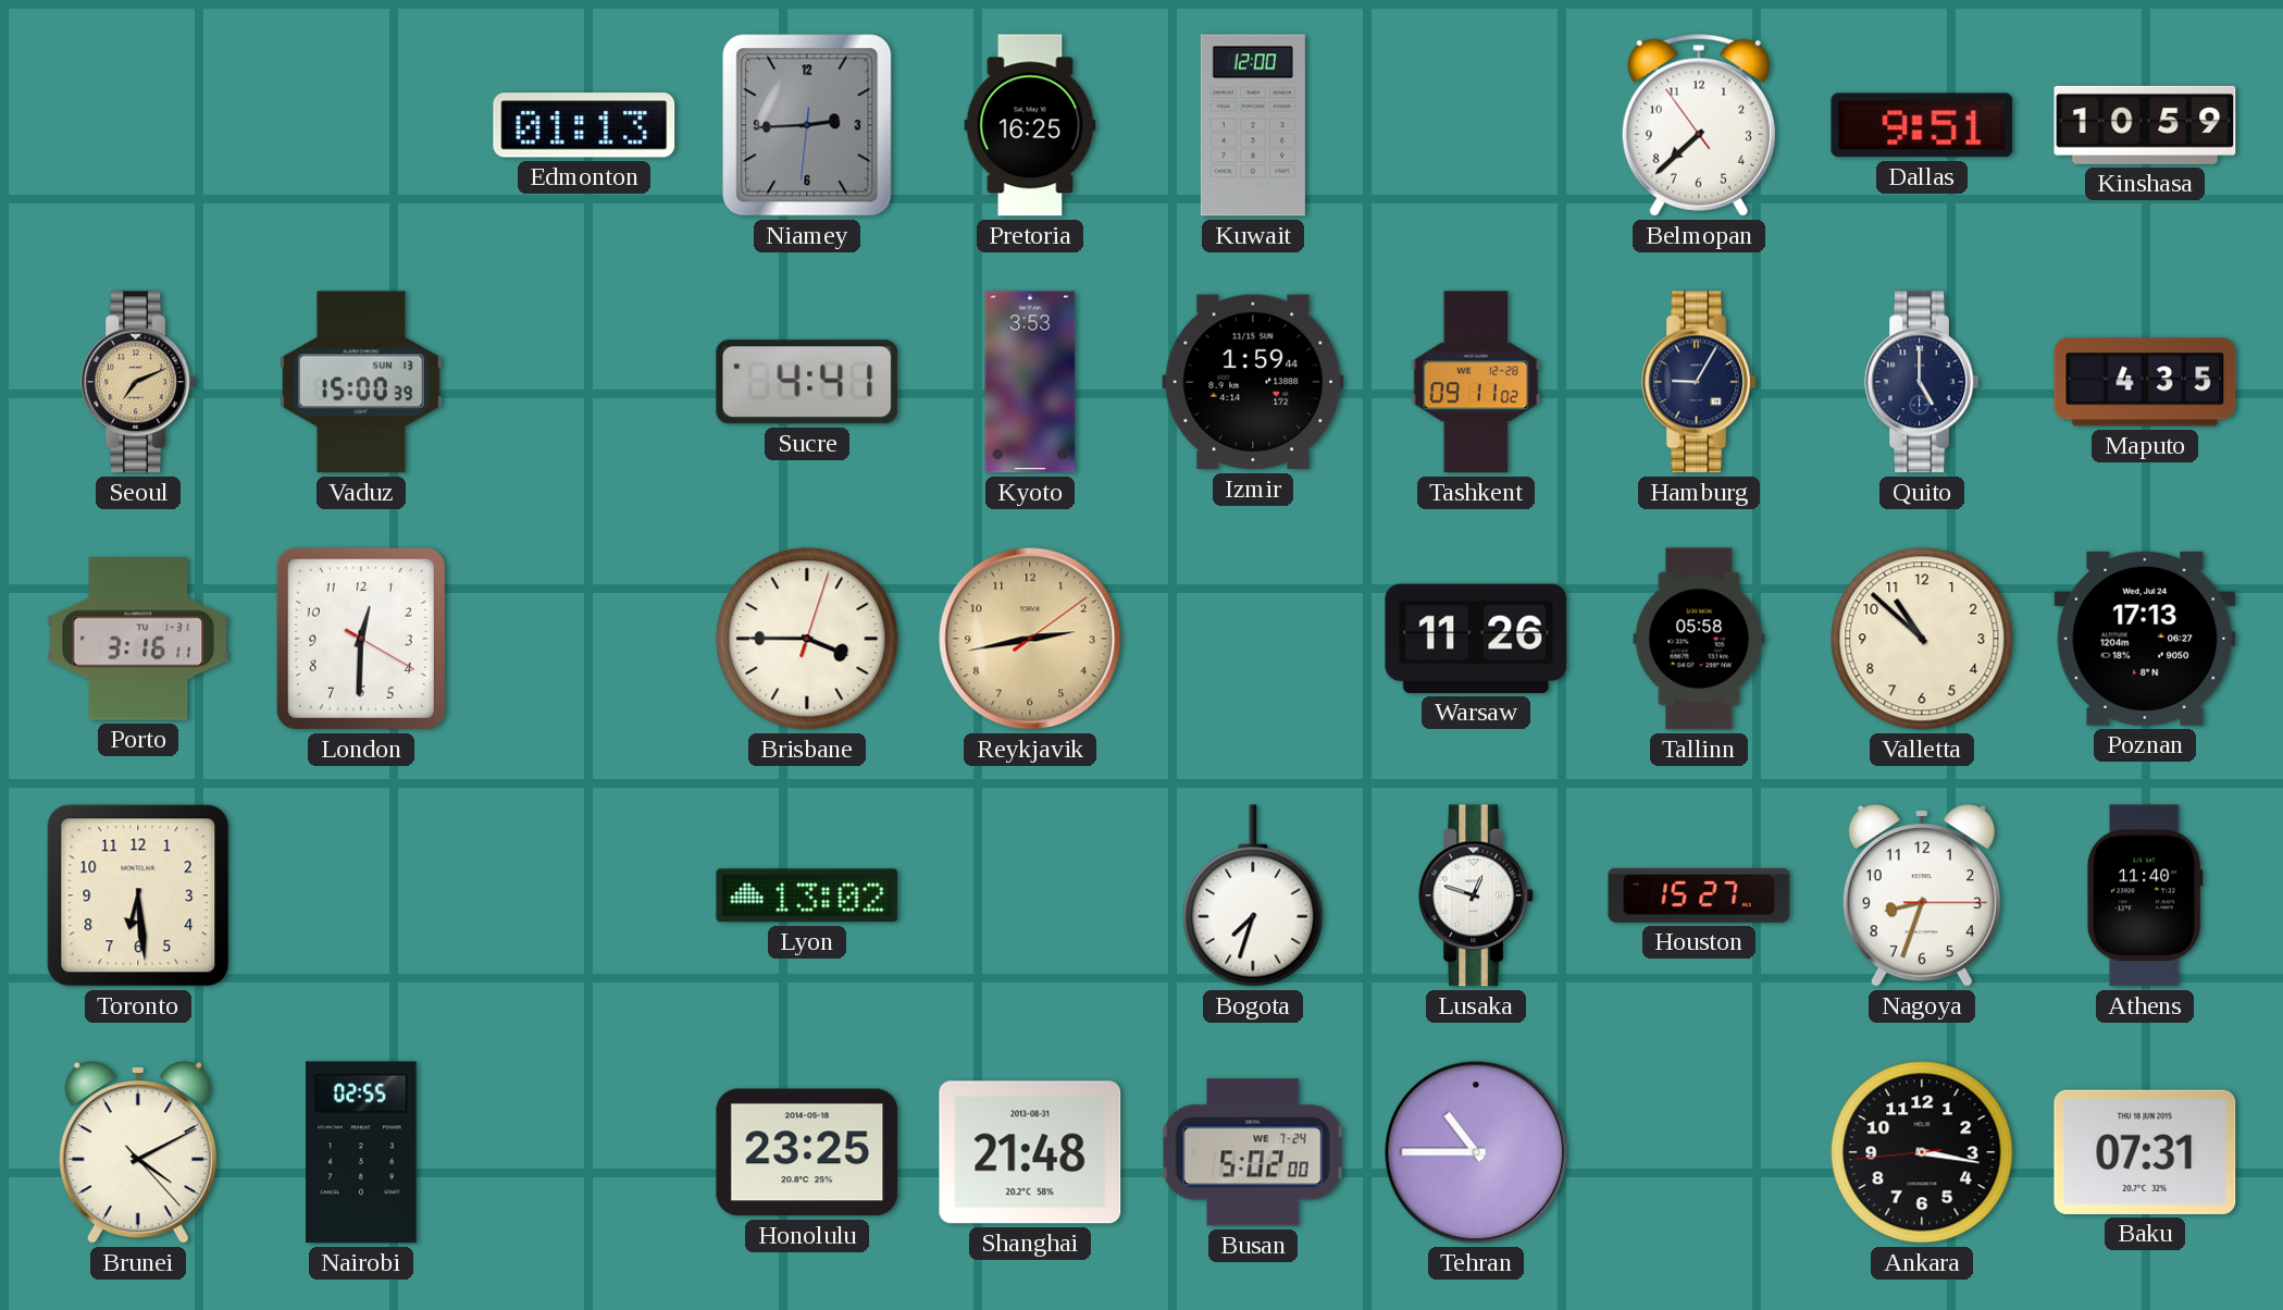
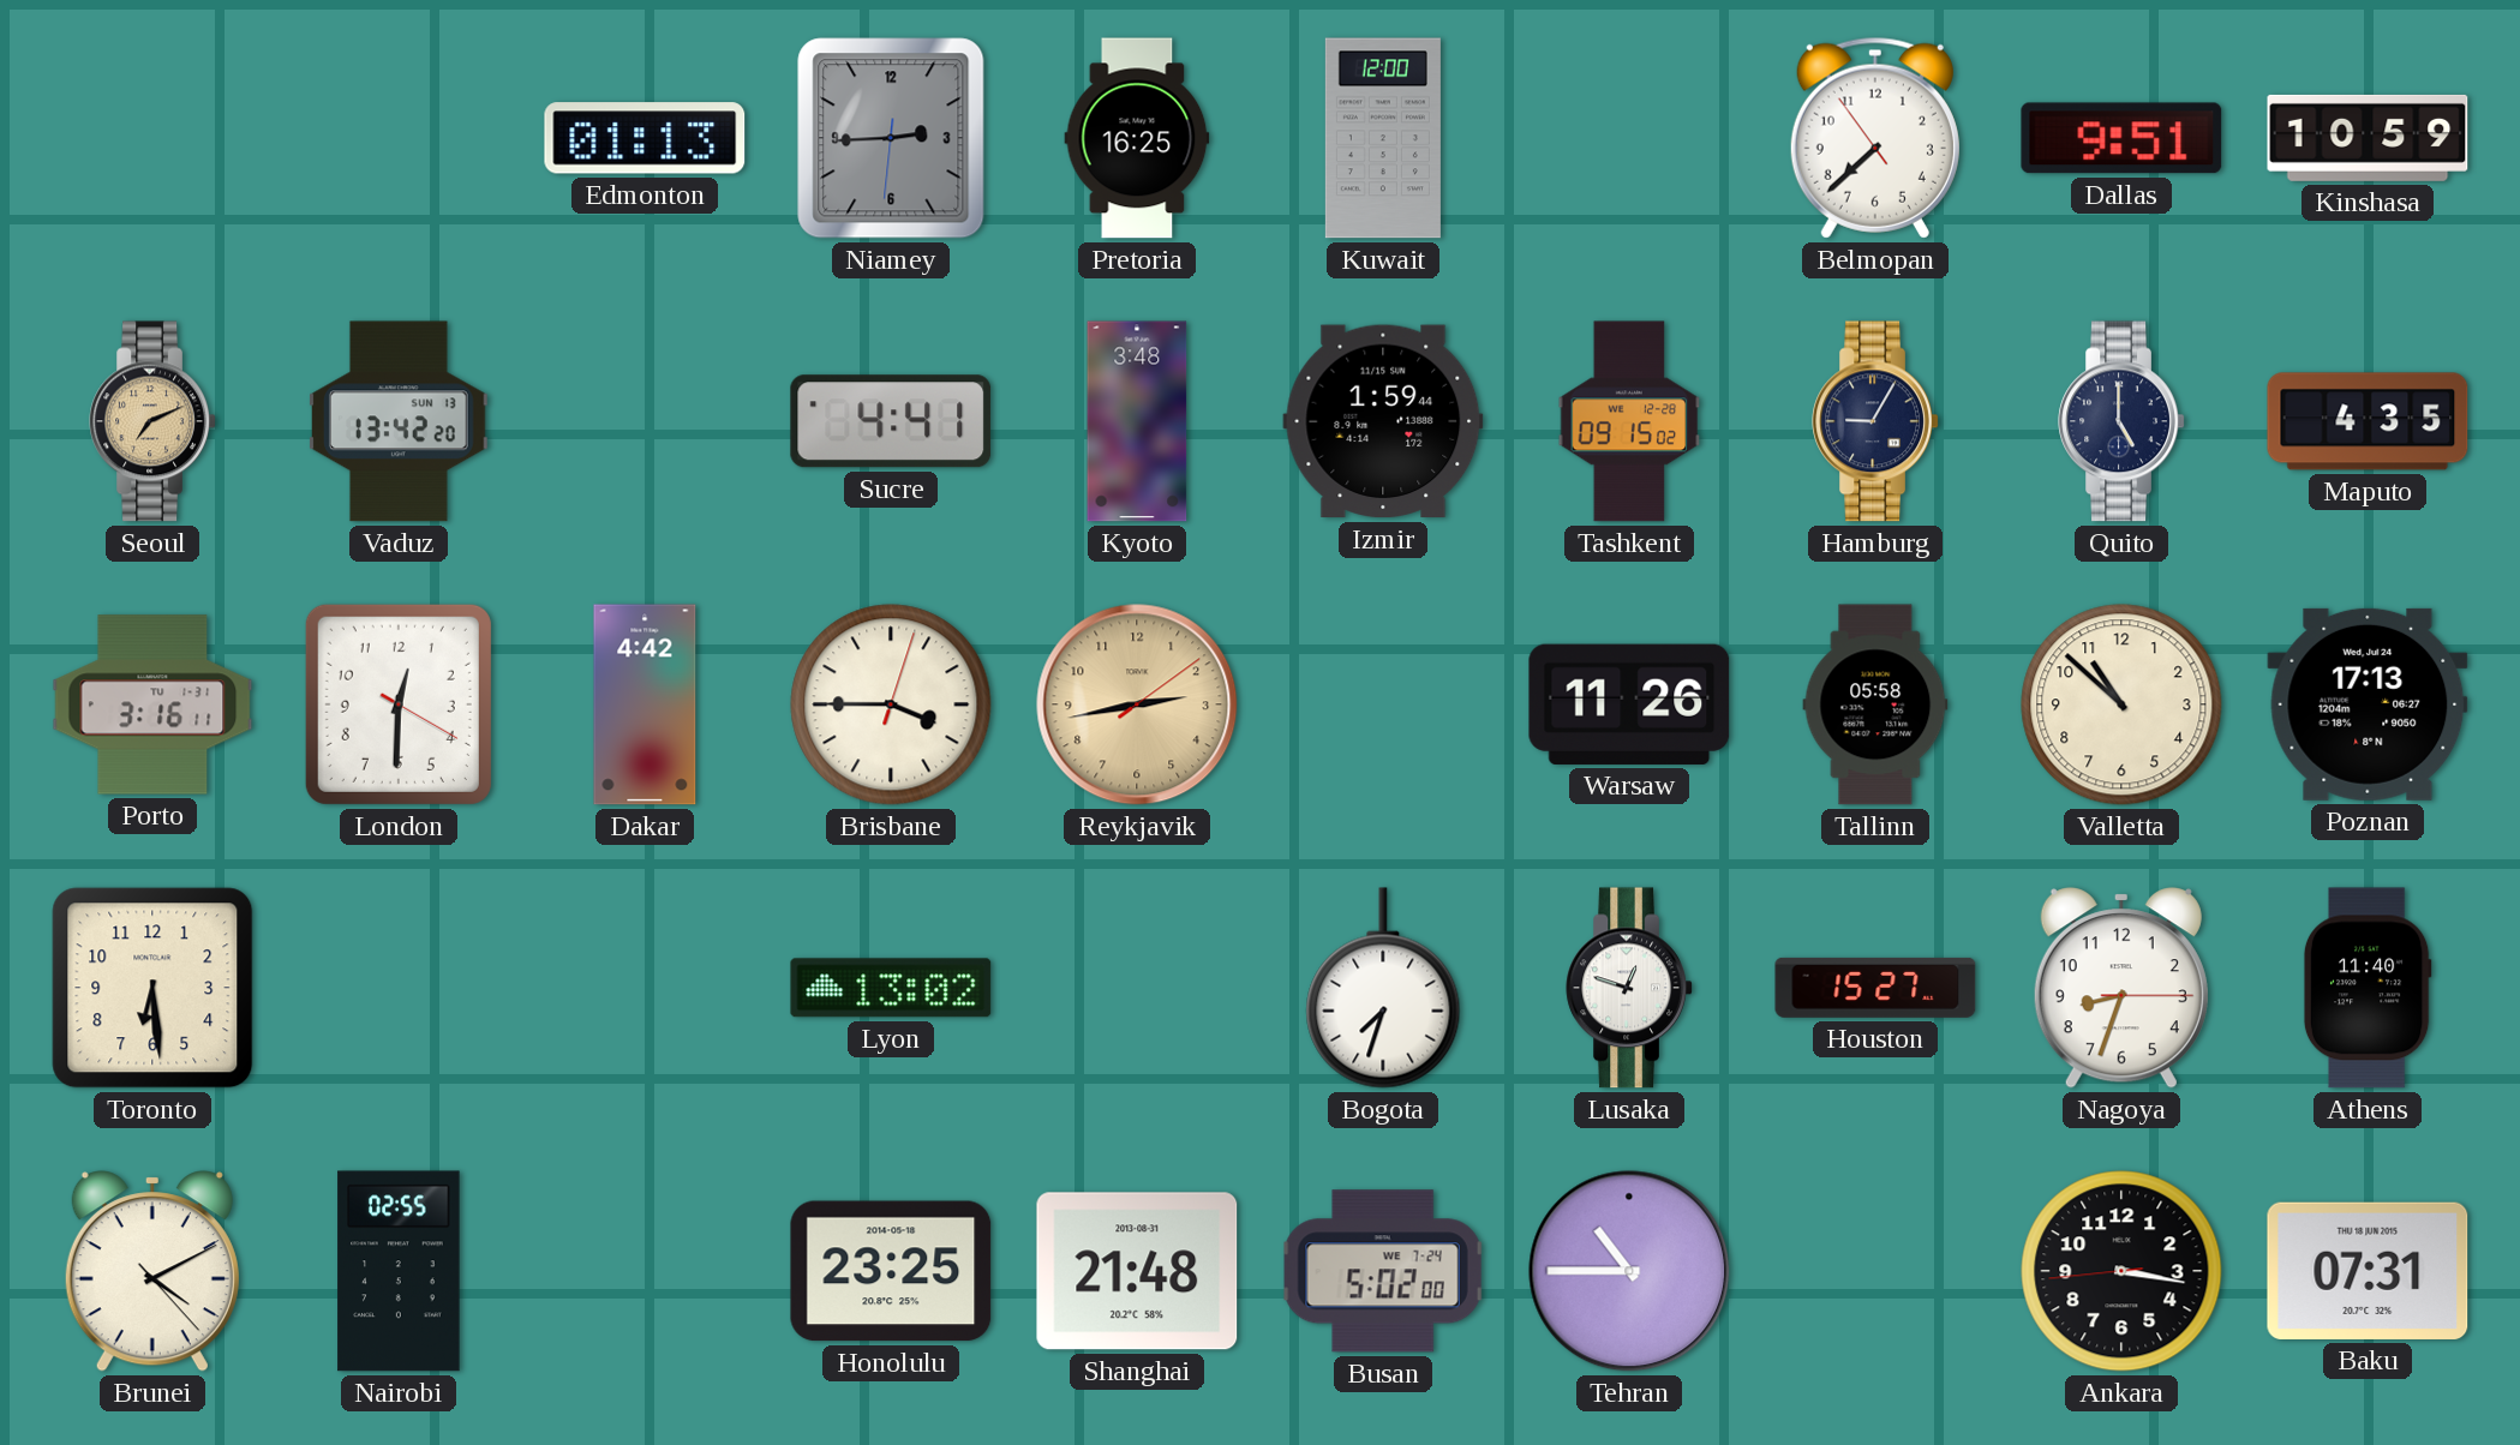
Vaduz: 15:00 -> 13:42 (400, 421)
Kyoto: 3:53 -> 3:48 (1137, 421)
Tashkent: 09:11 -> 09:15 (1629, 421)
Dakar: none -> 4:42 (645, 704)
